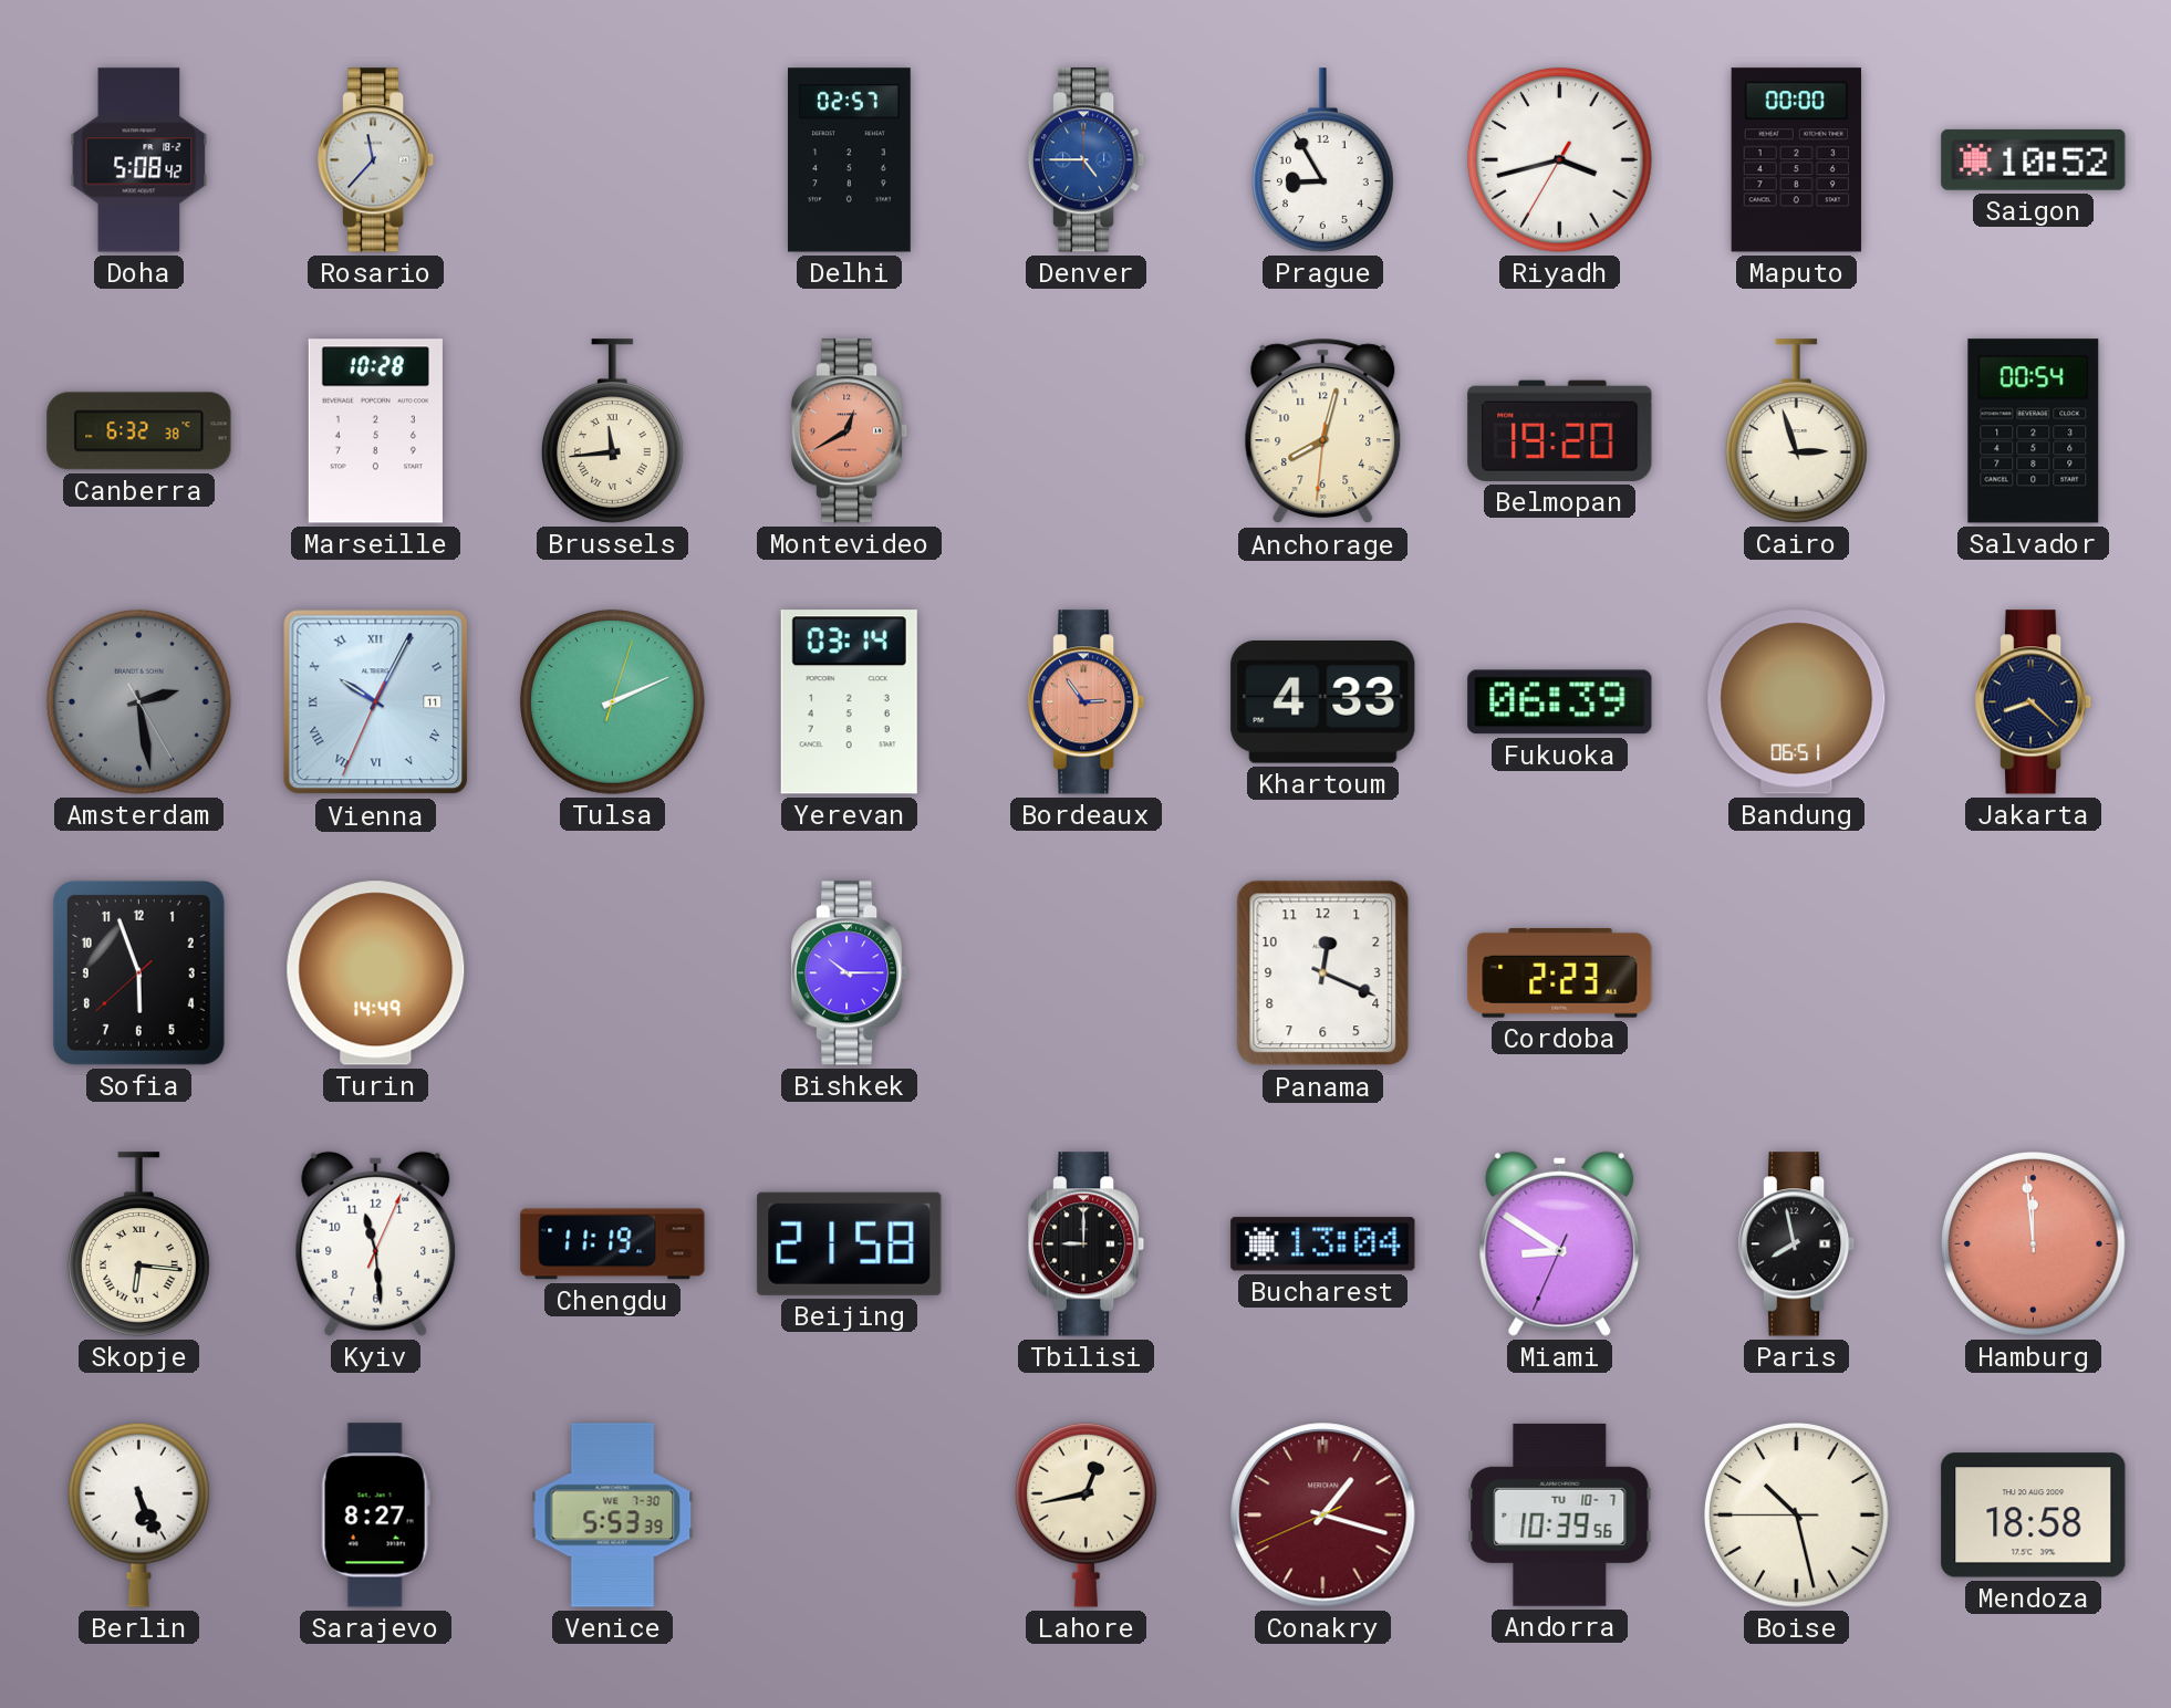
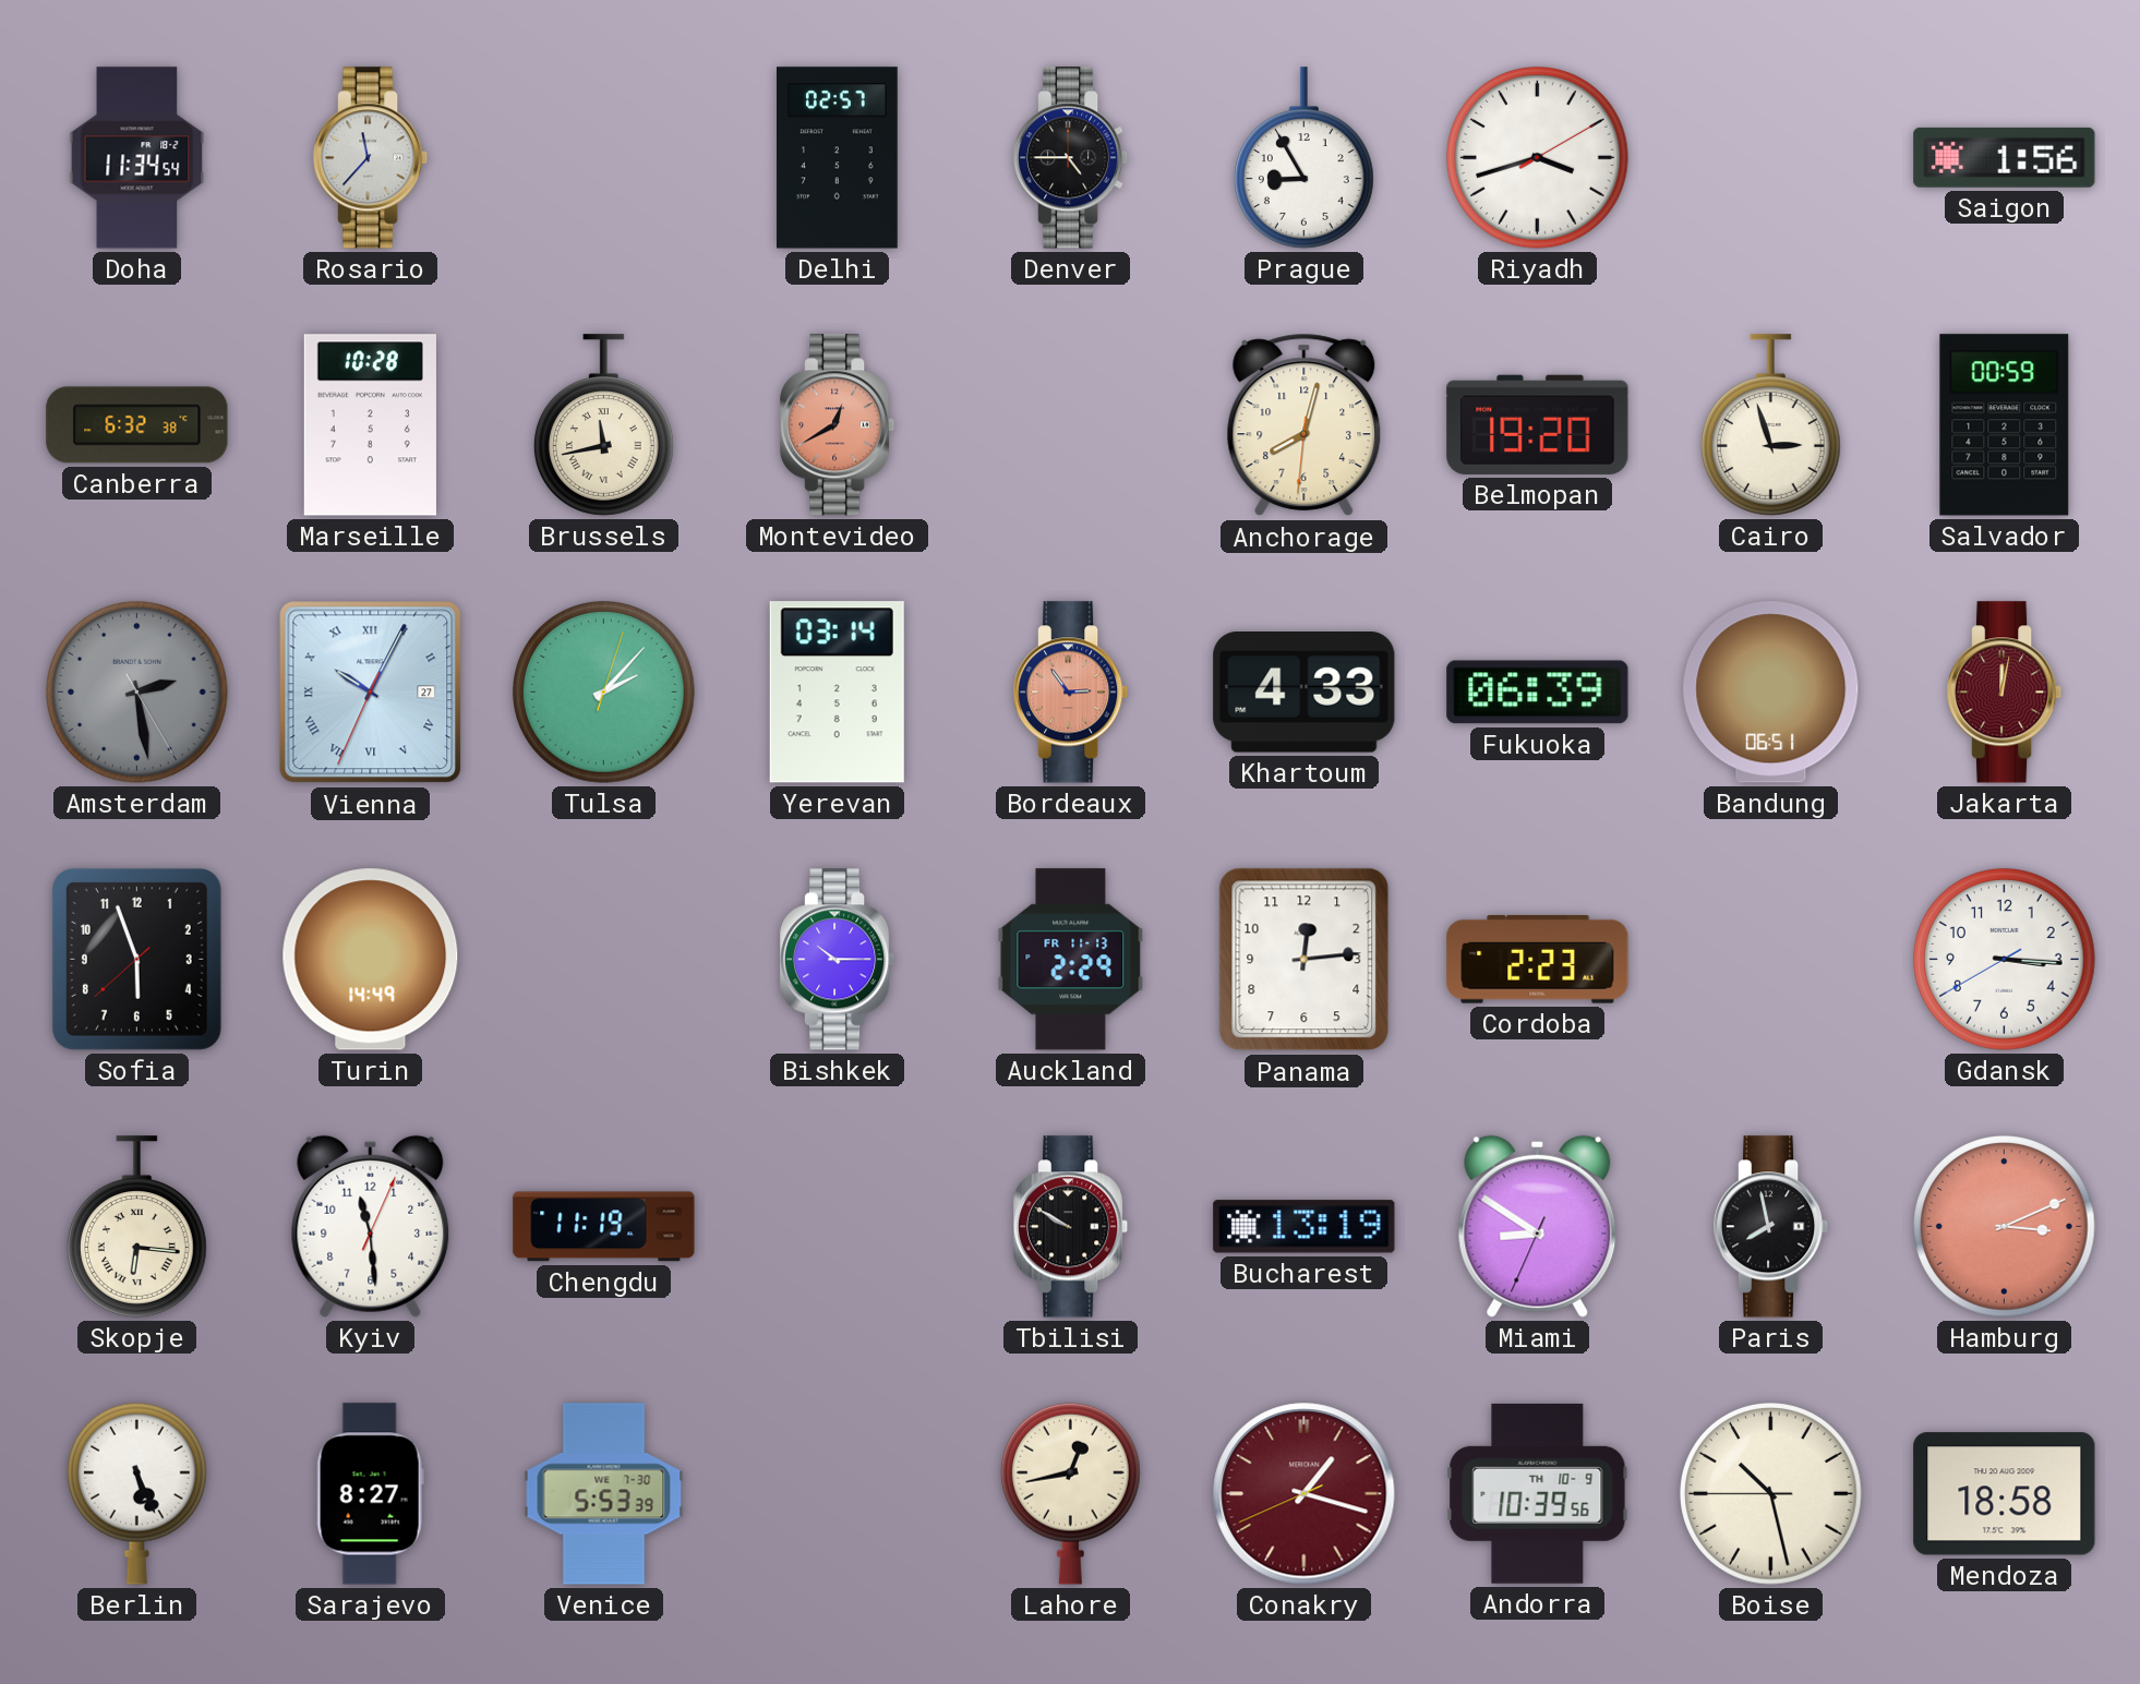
Doha: 5:08 -> 11:34 (137, 158)
Denver dial: blue -> black (1072, 158)
Riyadh: 3:42:35 -> 3:42:10 (1538, 158)
Maputo: 00:00 -> none (1796, 160)
Saigon: 10:52 -> 1:56 (2005, 157)
Brussels: 11:44 -> 11:43 (603, 425)
Salvador: 00:54 -> 00:59 (2005, 425)
Vienna date: 11 -> 27 (371, 693)
Tulsa: 2:11 -> 2:07 (604, 693)
Jakarta: 8:22 -> 12:02 (2006, 693)
Jakarta dial: navy -> burgundy (2006, 693)
Auckland: none -> 2:29 (1071, 960)
Panama: 12:19 -> 12:14 (1305, 960)
Gdansk: none -> 3:15 (2005, 960)
Beijing: 21:58 -> none (850, 1243)
Tbilisi: 9:00 -> 9:50 (1072, 1227)
Bucharest: 13:04 -> 13:19 (1305, 1227)
Hamburg: 11:59 -> 3:11 (2005, 1227)
Andorra date: TU 10-7 -> TH 10-9 (1538, 1493)
